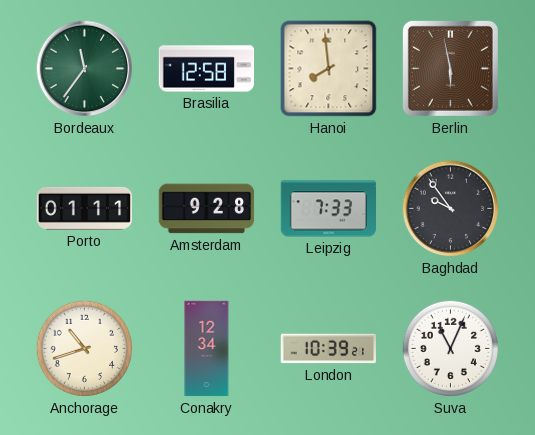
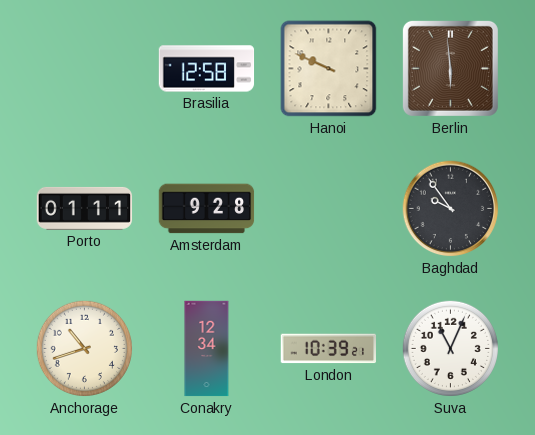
Bordeaux: 11:36 -> none (85, 69)
Hanoi: 7:59 -> 9:49 (329, 69)
Berlin: 5:58 -> 5:59 (450, 68)
Leipzig: 7:33 -> none (329, 209)
